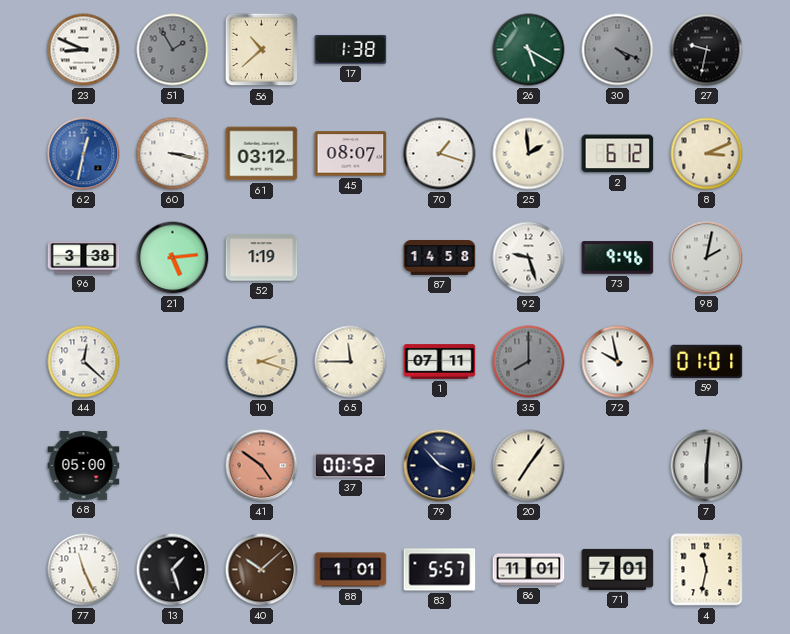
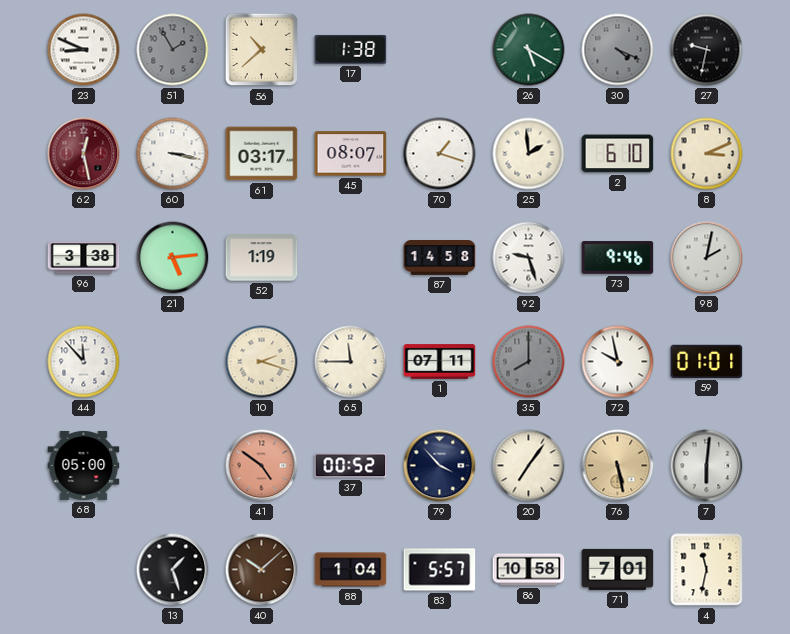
62: 12:32 -> 12:28 (84, 154)
62 dial: blue -> burgundy (84, 154)
61: 03:12 -> 03:17 (262, 154)
2: 6:12 -> 6:10 (618, 154)
44: 12:22 -> 11:53 (84, 362)
76: none -> 5:28 (618, 466)
77: 11:26 -> none (84, 570)
88: 1:01 -> 1:04 (351, 570)
86: 11:01 -> 10:58 (529, 570)
